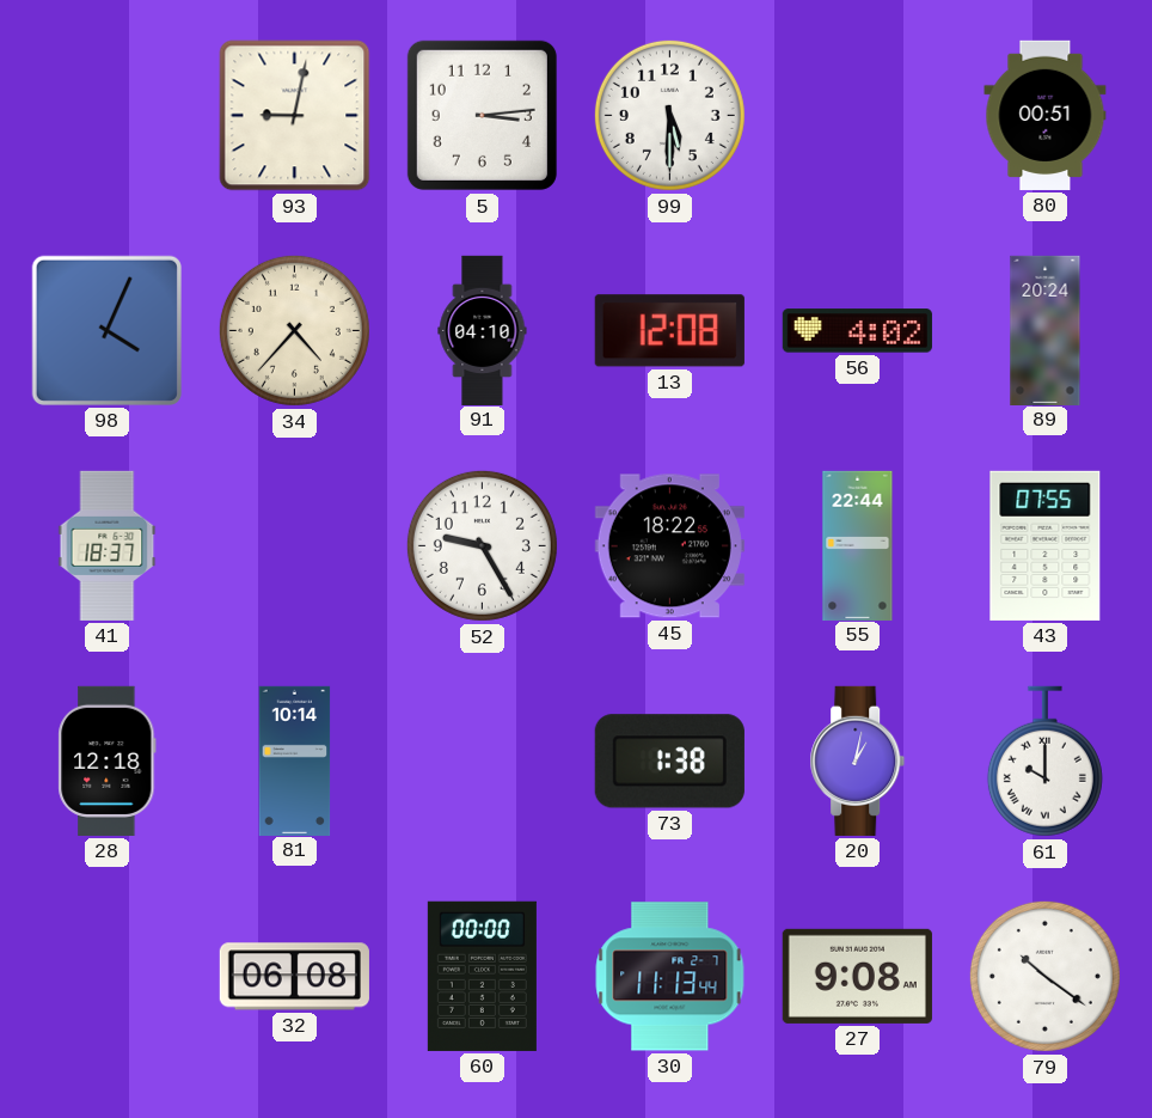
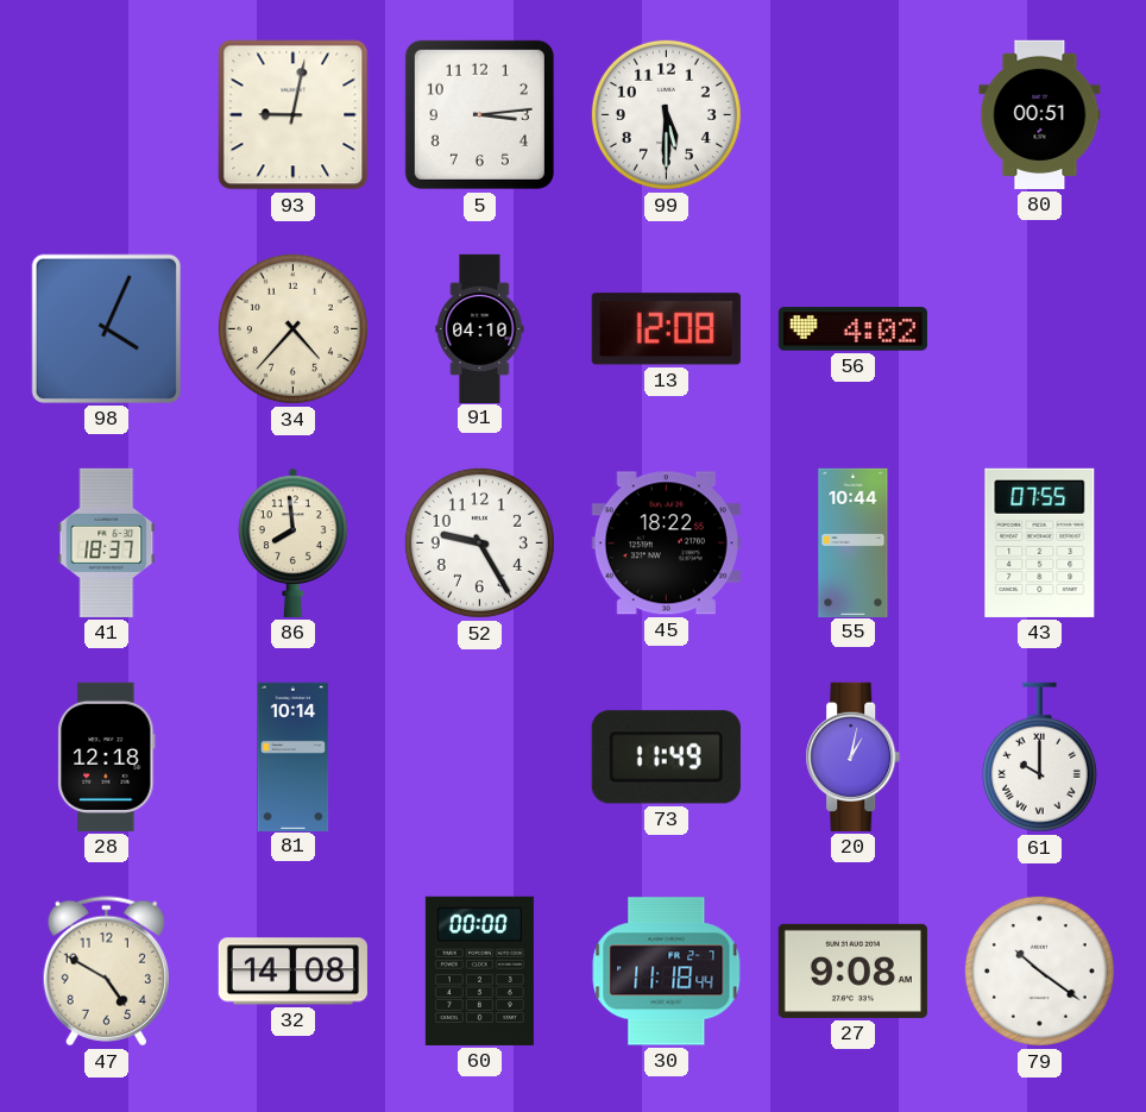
89: 20:24 -> none (1046, 330)
86: none -> 7:59 (294, 542)
55: 22:44 -> 10:44 (854, 542)
73: 1:38 -> 11:49 (666, 758)
47: none -> 4:50 (106, 972)
32: 06:08 -> 14:08 (292, 972)
30: 11:13 -> 11:18 (667, 972)
